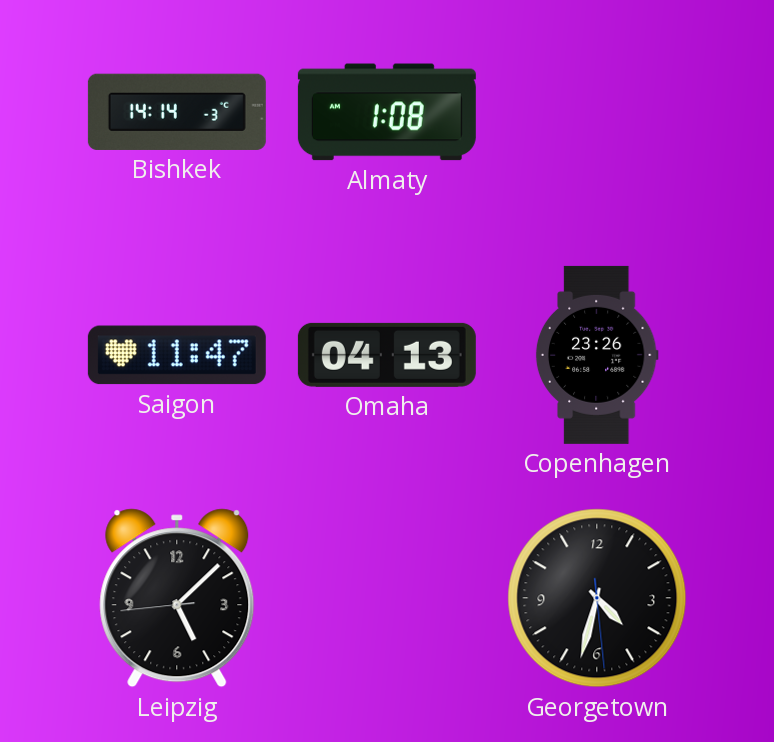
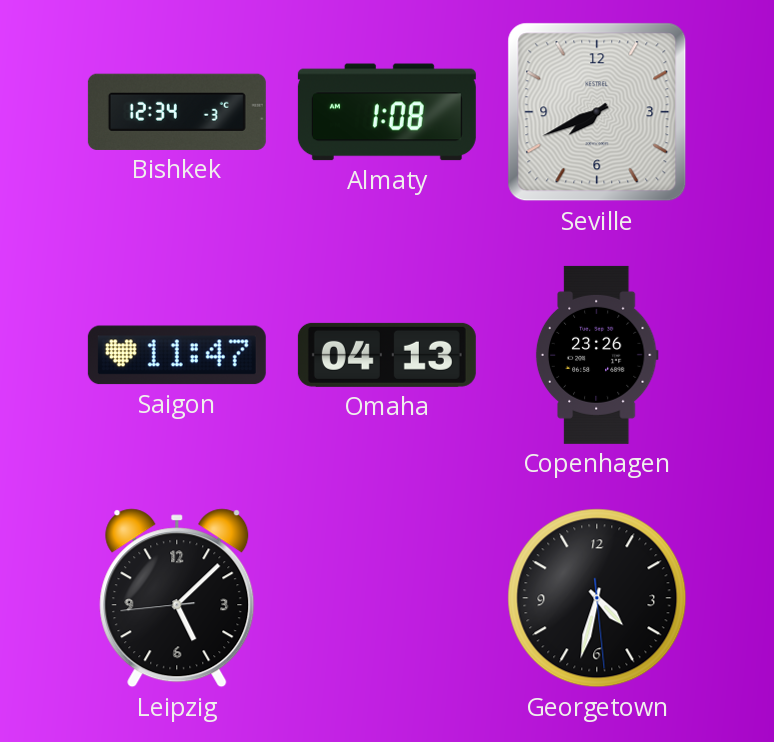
Bishkek: 14:14 -> 12:34 (177, 112)
Seville: none -> 7:41 (597, 112)
